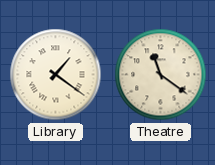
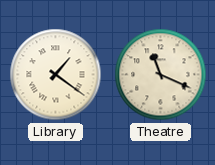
Theatre: 11:21 -> 11:19 (161, 75)
